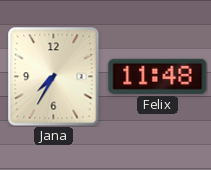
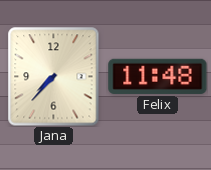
Jana: 7:35 -> 7:37 (54, 77)
